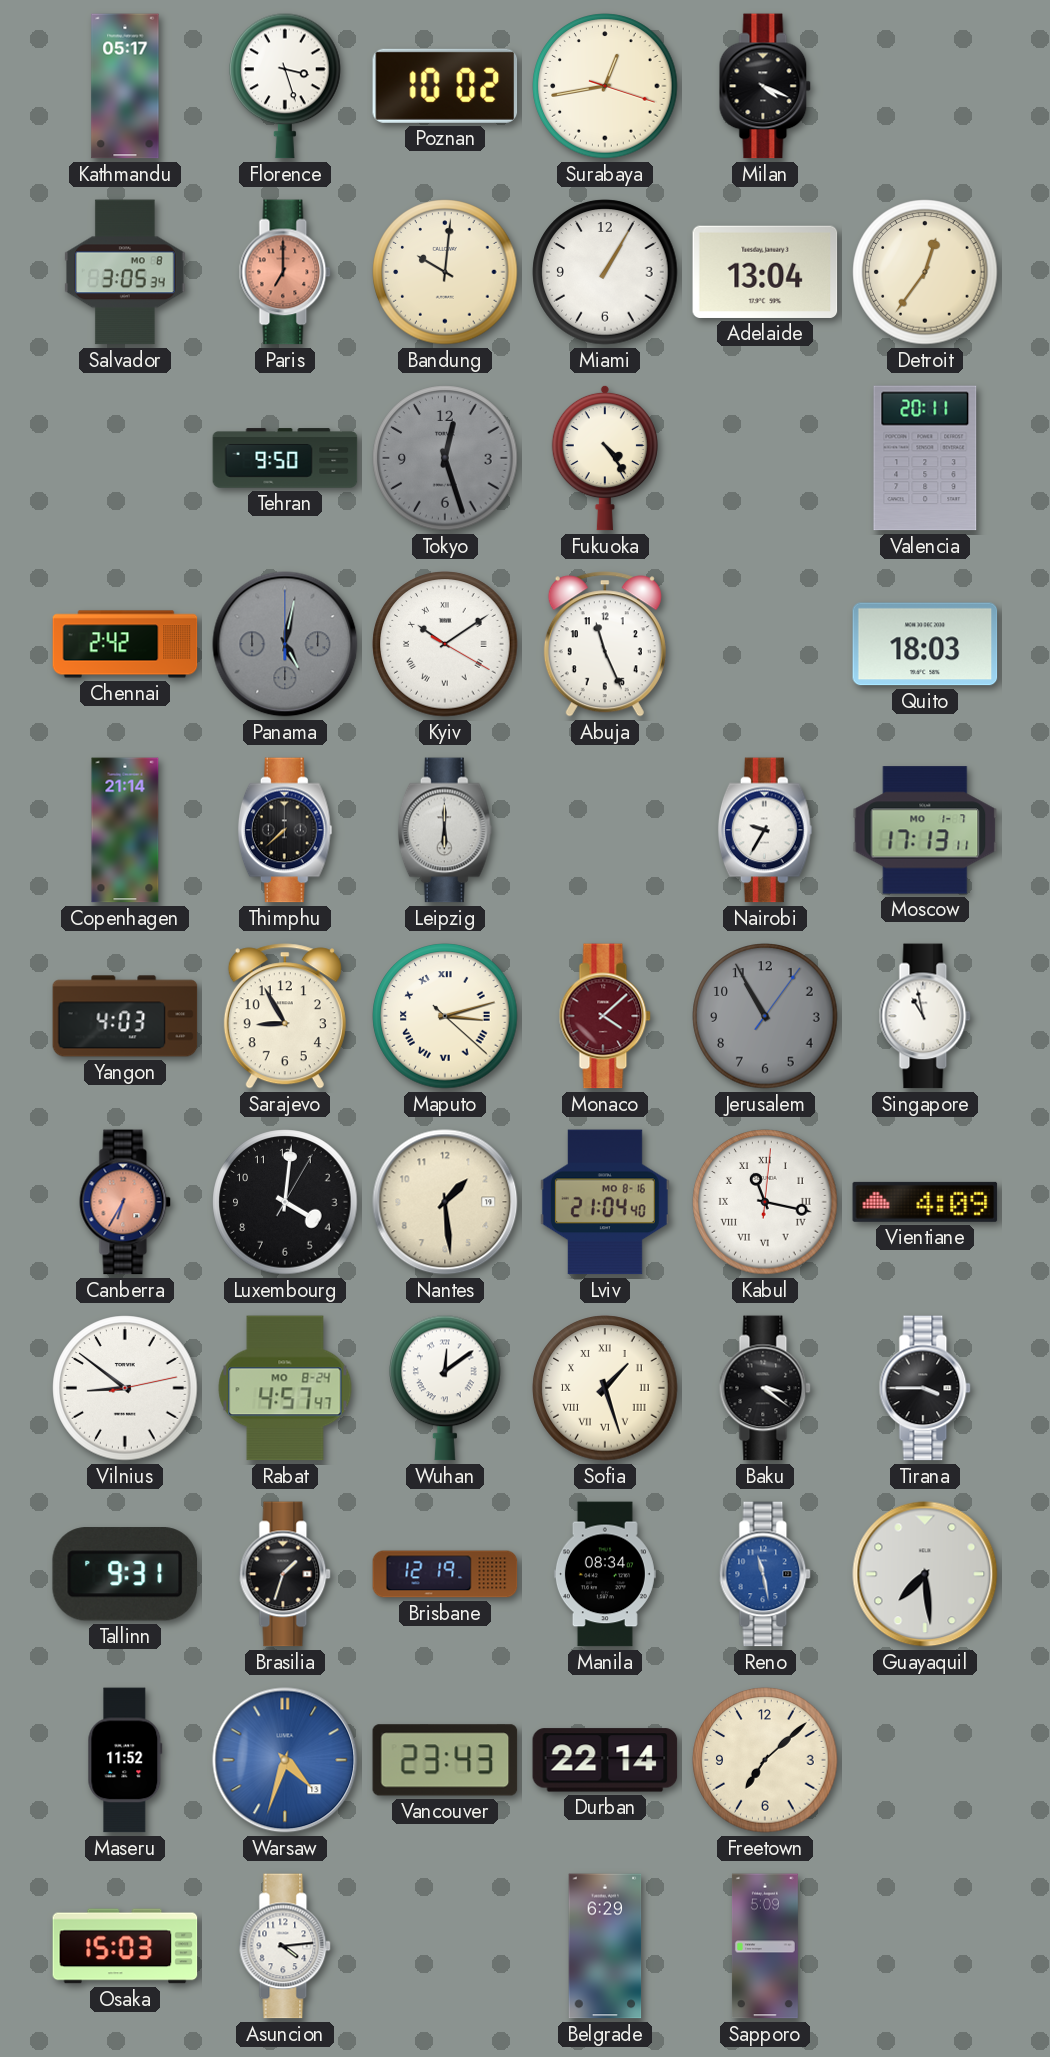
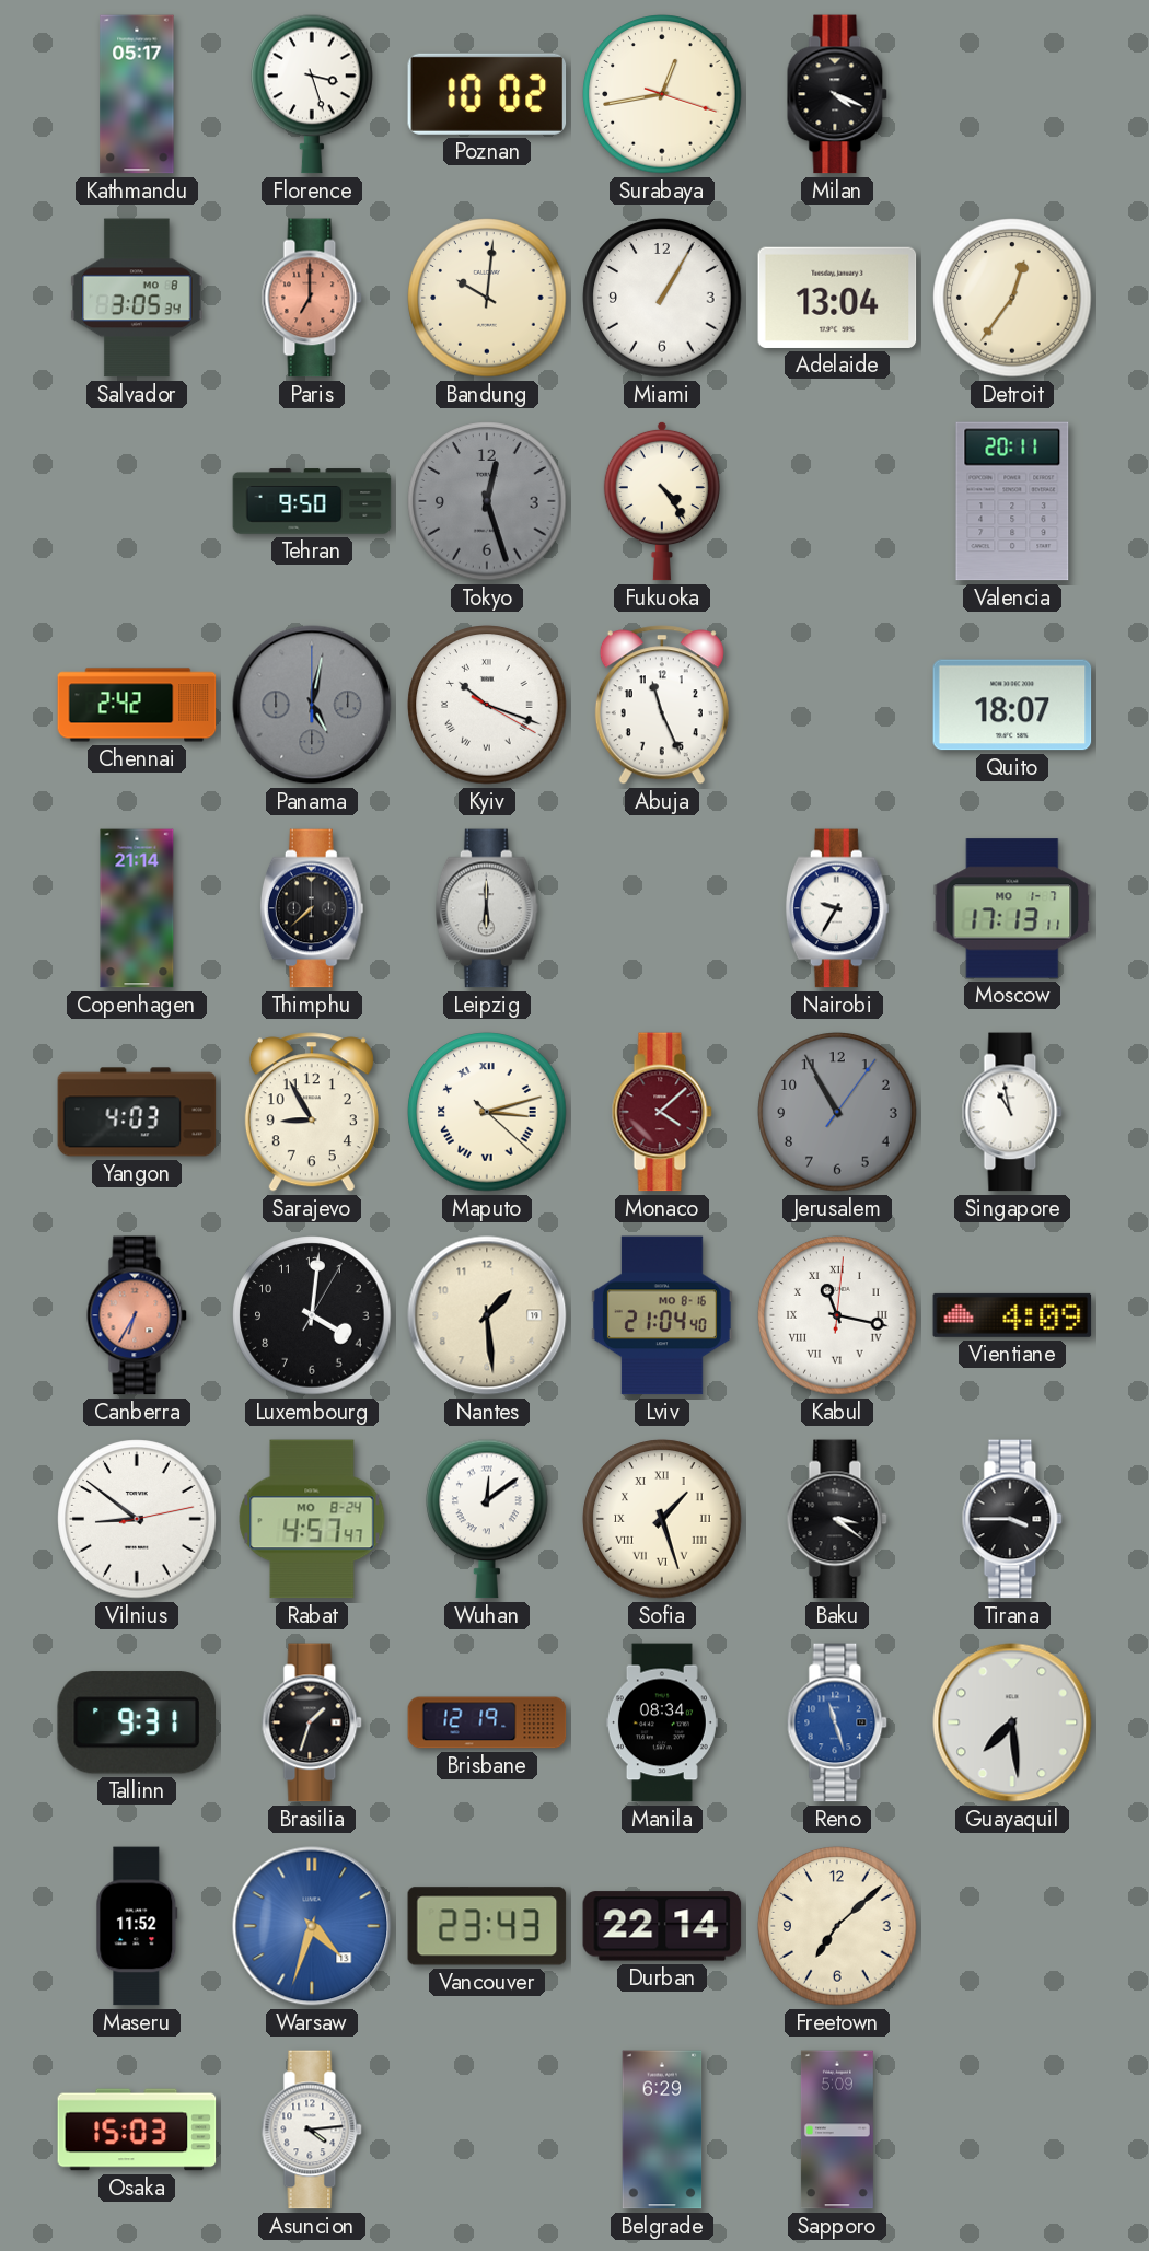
Kyiv: 10:09 -> 10:18 (487, 705)
Quito: 18:03 -> 18:07 (1012, 705)
Reno: 11:28 -> 11:27 (837, 1722)
